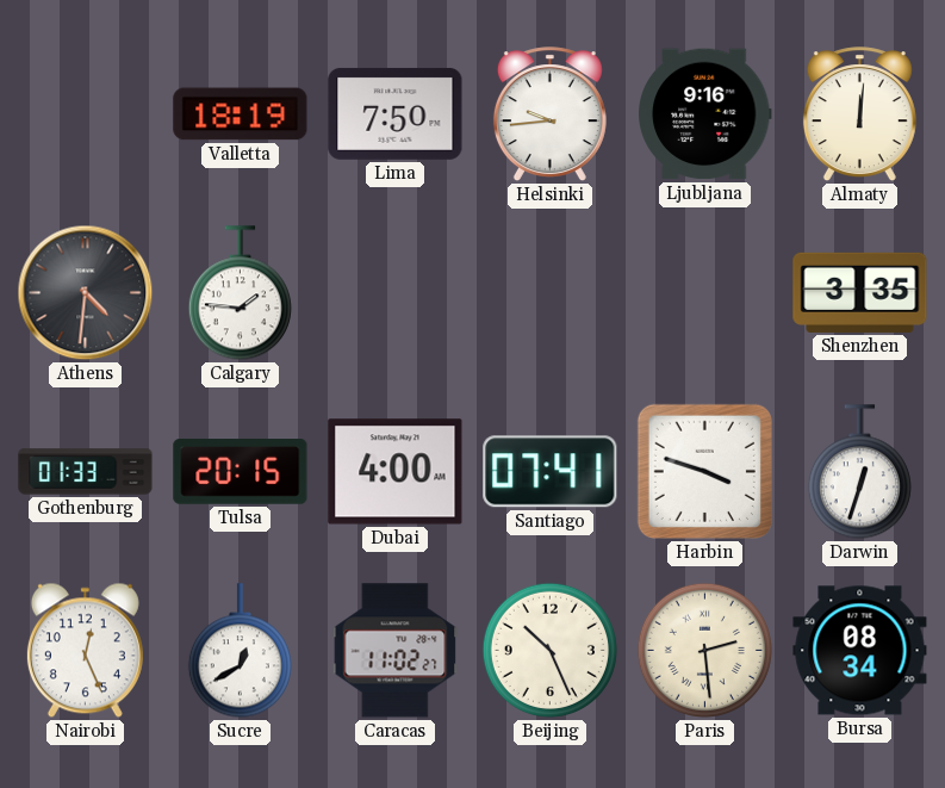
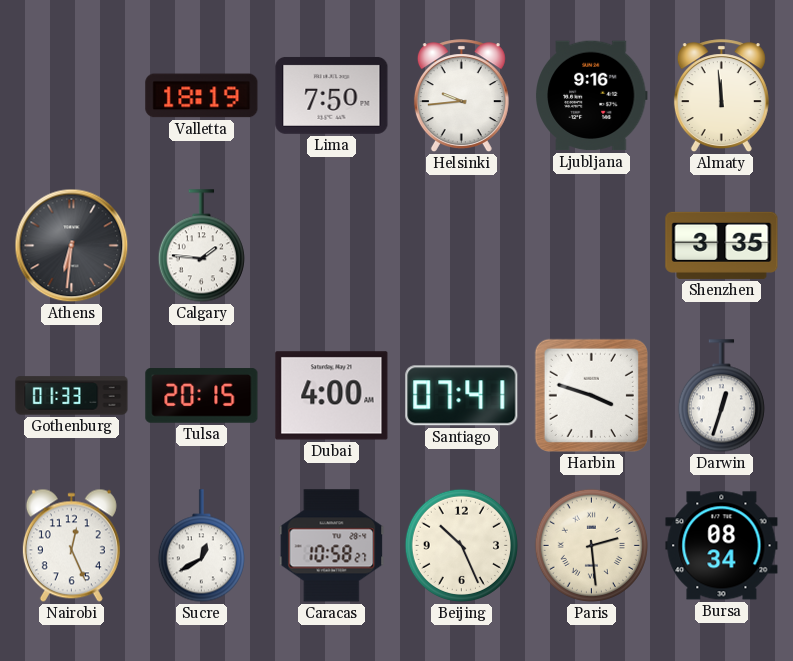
Almaty: 12:01 -> 11:59 (721, 96)
Athens: 4:31 -> 6:31 (72, 246)
Caracas: 11:02 -> 10:58 (332, 546)
